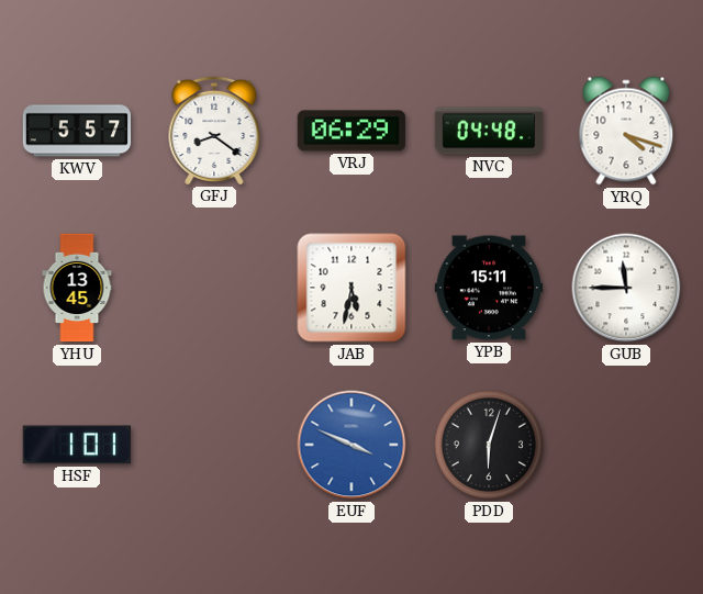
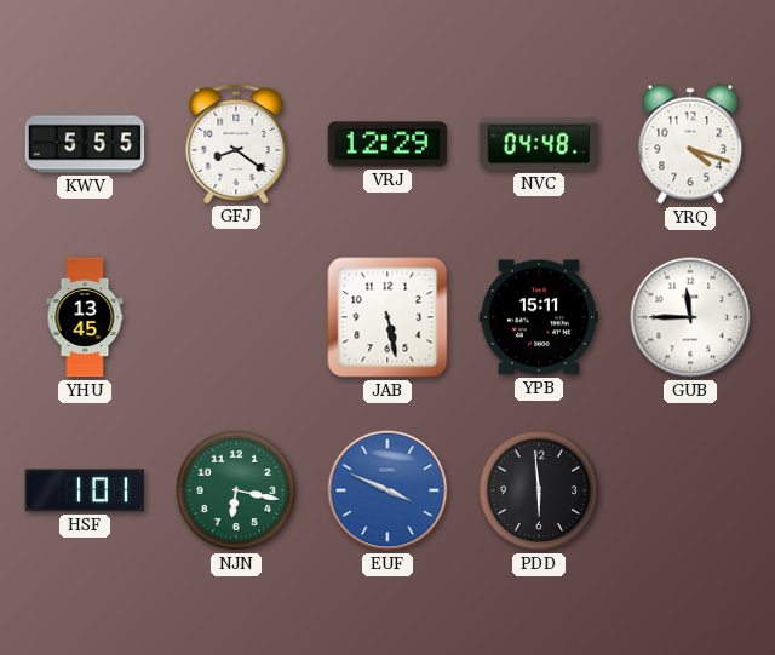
KWV: 5:57 -> 5:55 (85, 144)
VRJ: 06:29 -> 12:29 (387, 144)
JAB: 5:32 -> 5:28 (387, 317)
NJN: none -> 6:17 (236, 490)
PDD: 6:03 -> 5:59 (539, 490)
